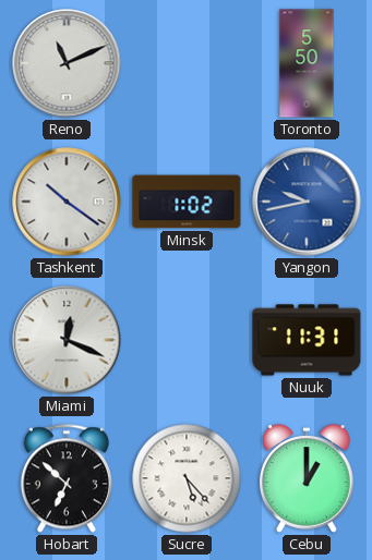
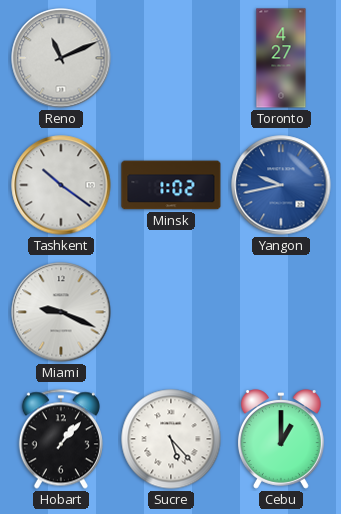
Toronto: 5:50 -> 4:27 (281, 58)
Miami: 12:19 -> 9:19 (61, 312)
Nuuk: 11:31 -> none (307, 340)
Hobart: 6:52 -> 1:07 (61, 439)
